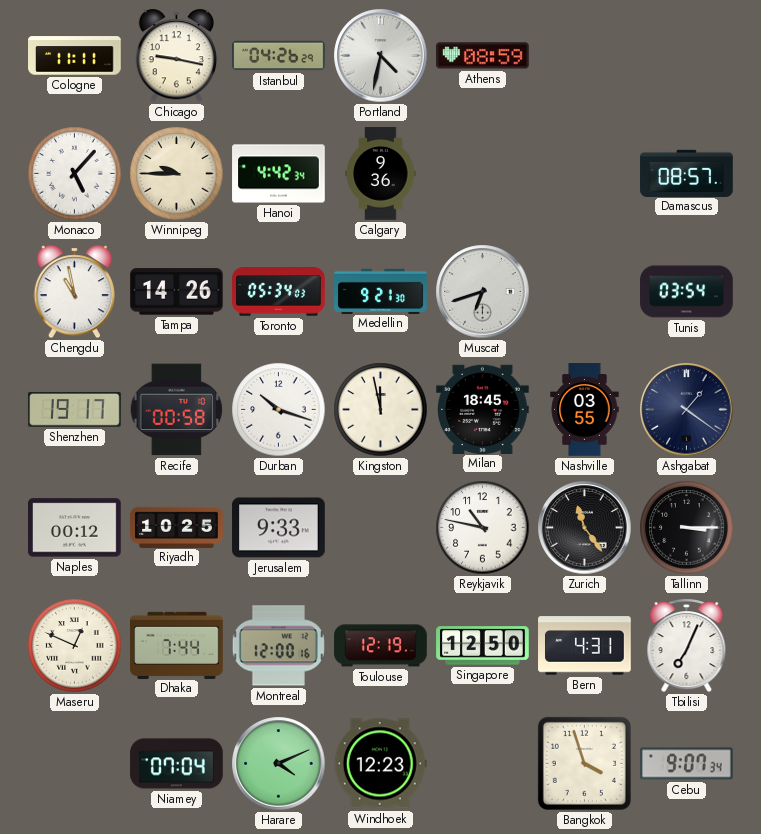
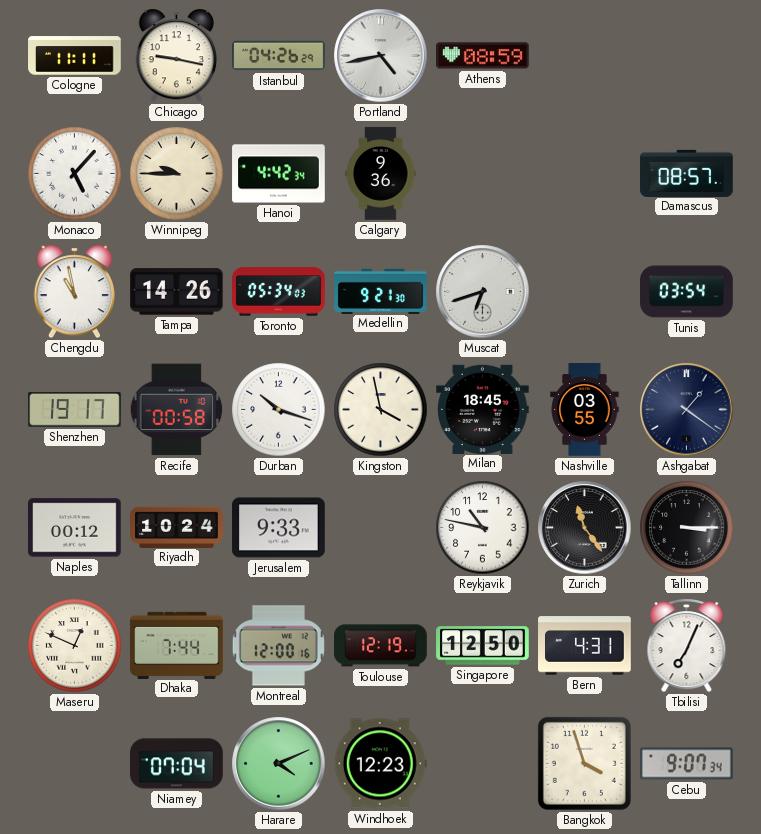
Portland: 4:32 -> 4:43 (381, 56)
Kingston: 11:58 -> 3:58 (381, 410)
Riyadh: 10:25 -> 10:24 (177, 527)
